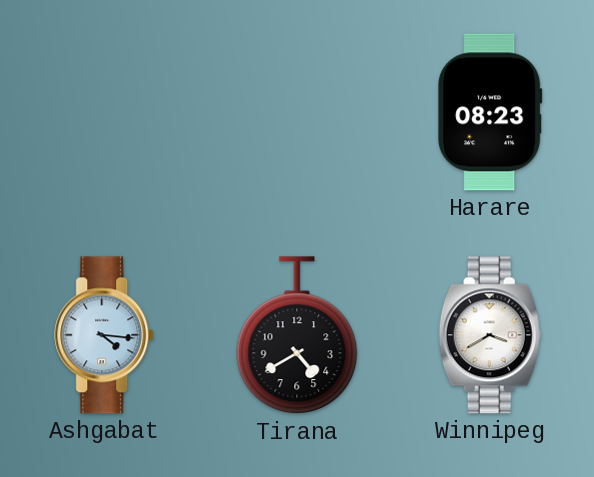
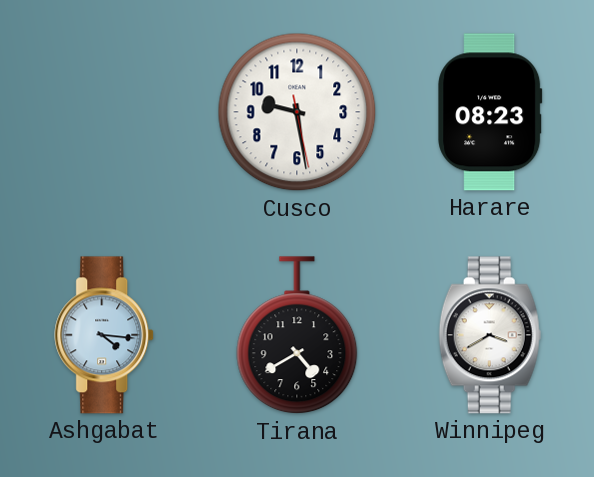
Cusco: none -> 9:28 (297, 112)
